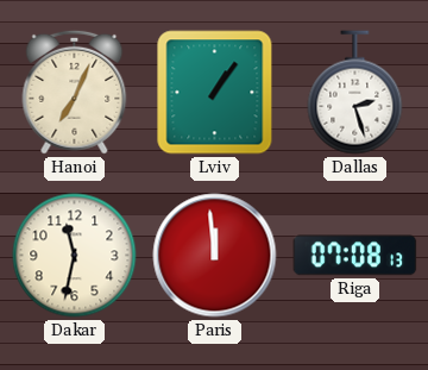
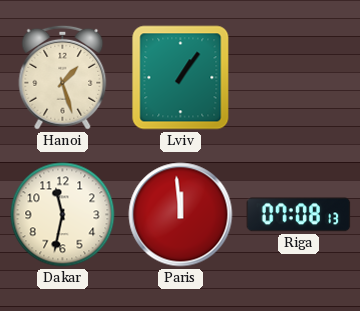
Hanoi: 7:04 -> 1:27 (63, 77)
Dallas: 2:27 -> none (355, 93)
